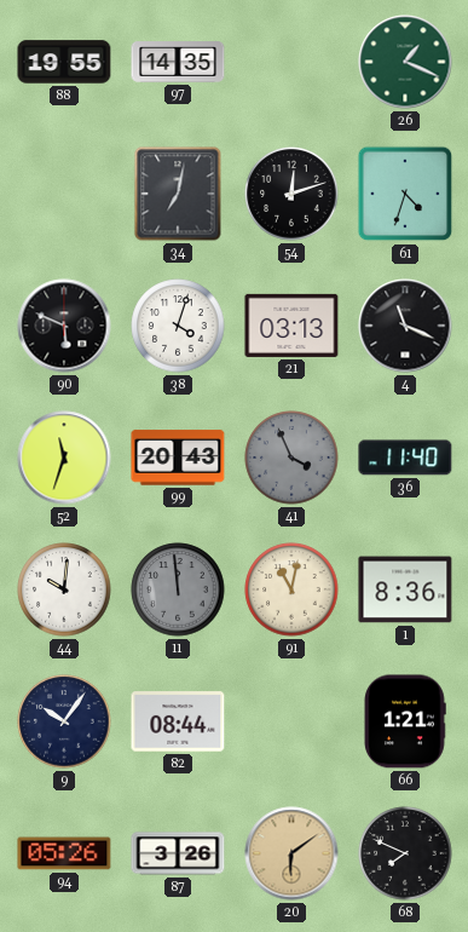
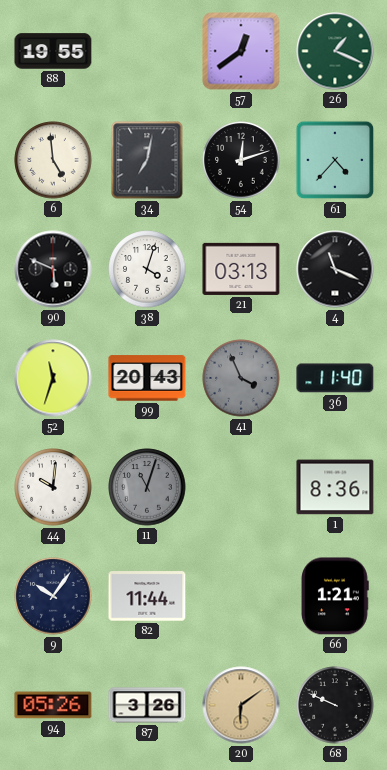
97: 14:35 -> none (178, 62)
57: none -> 12:39 (241, 51)
6: none -> 4:59 (53, 160)
61: 4:33 -> 4:37 (335, 160)
11: 11:59 -> 11:03 (147, 487)
91: 11:02 -> none (291, 589)
82: 08:44 -> 11:44 (147, 596)
68: 7:49 -> 9:49 (335, 705)
